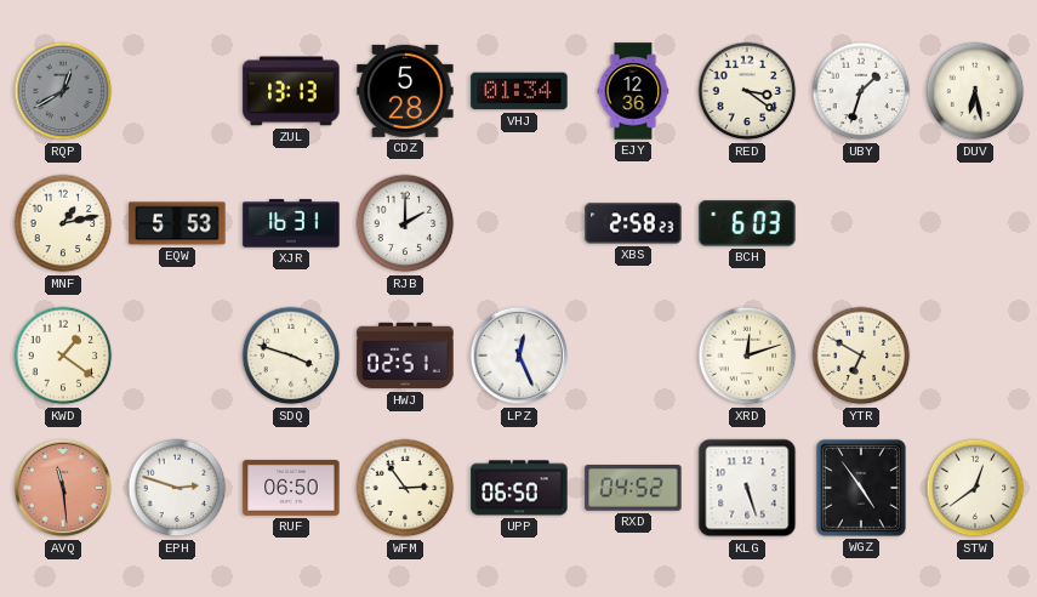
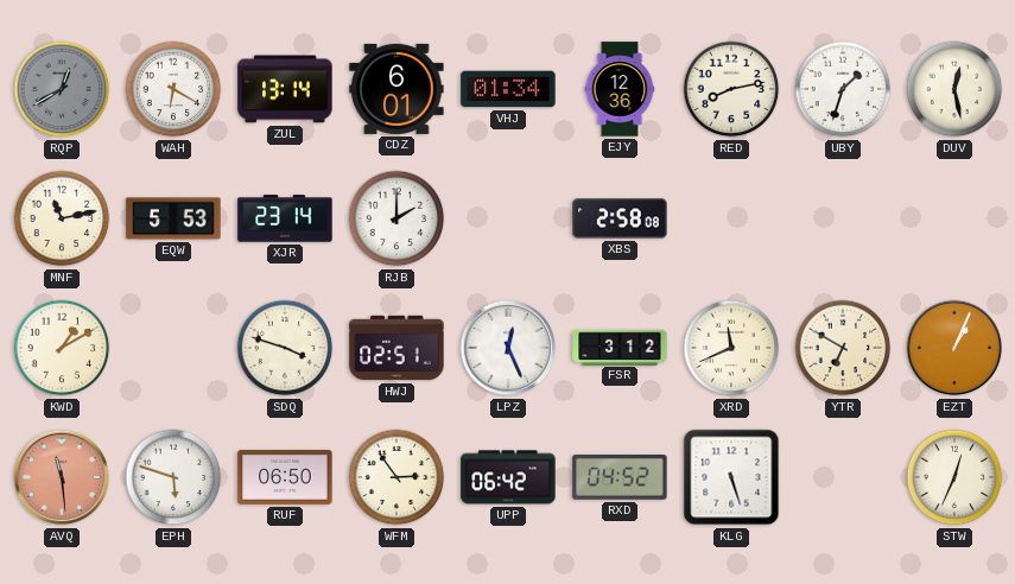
WAH: none -> 6:20 (173, 89)
ZUL: 13:13 -> 13:14 (285, 89)
CDZ: 5:28 -> 6:01 (397, 89)
RED: 3:21 -> 8:13 (731, 89)
DUV: 6:28 -> 12:28 (954, 89)
MNF: 1:13 -> 11:13 (62, 218)
XJR: 16:31 -> 23:14 (285, 218)
XBS: 2:58:23 -> 2:58:08 (620, 218)
BCH: 6:03 -> none (747, 223)
KWD: 1:21 -> 1:10 (62, 348)
FSR: none -> 3:12 (620, 347)
XRD: 12:12 -> 11:41 (731, 348)
EZT: none -> 1:04 (954, 348)
EPH: 2:48 -> 5:48 (173, 477)
UPP: 06:50 -> 06:42 (508, 477)
WGZ: 4:54 -> none (861, 488)
STW: 12:39 -> 12:34 (954, 477)
